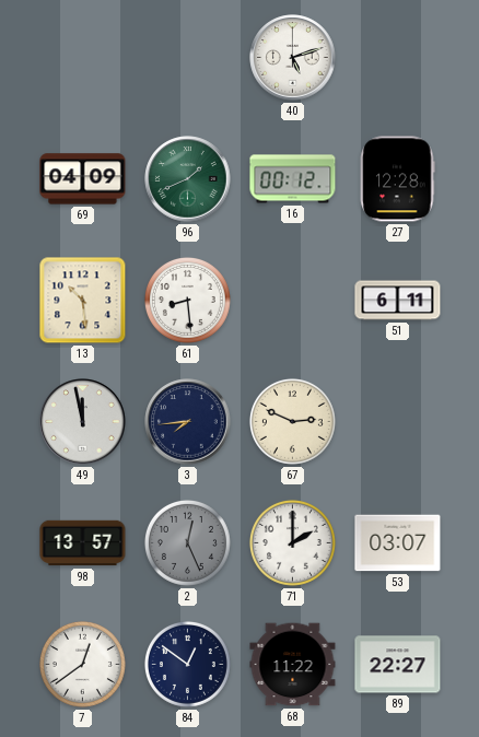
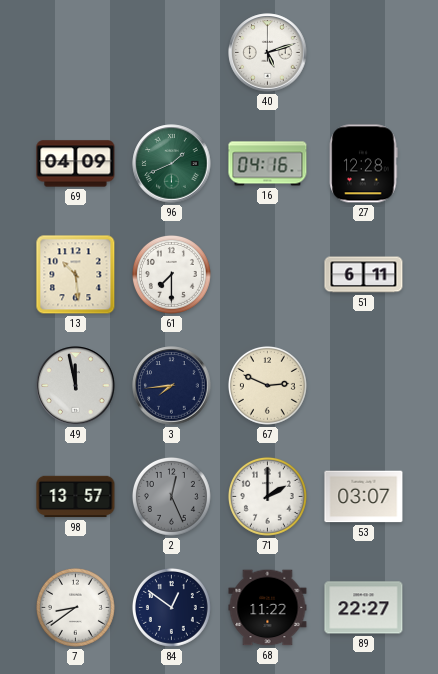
16: 00:12 -> 04:16 (268, 164)
61: 8:29 -> 7:30 (171, 274)
7: 12:39 -> 8:39 (75, 607)
